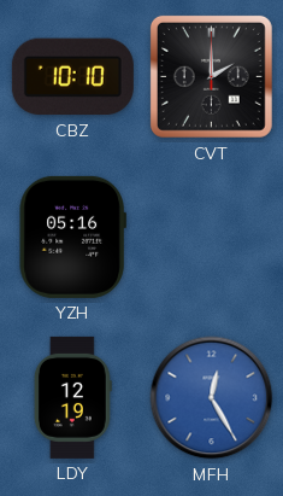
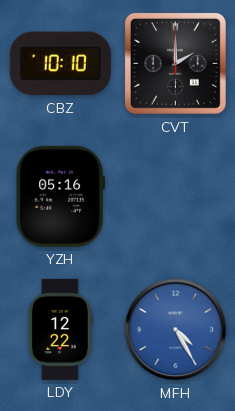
LDY: 12:19 -> 12:22 (60, 329)
MFH: 12:25 -> 4:25 (176, 330)
